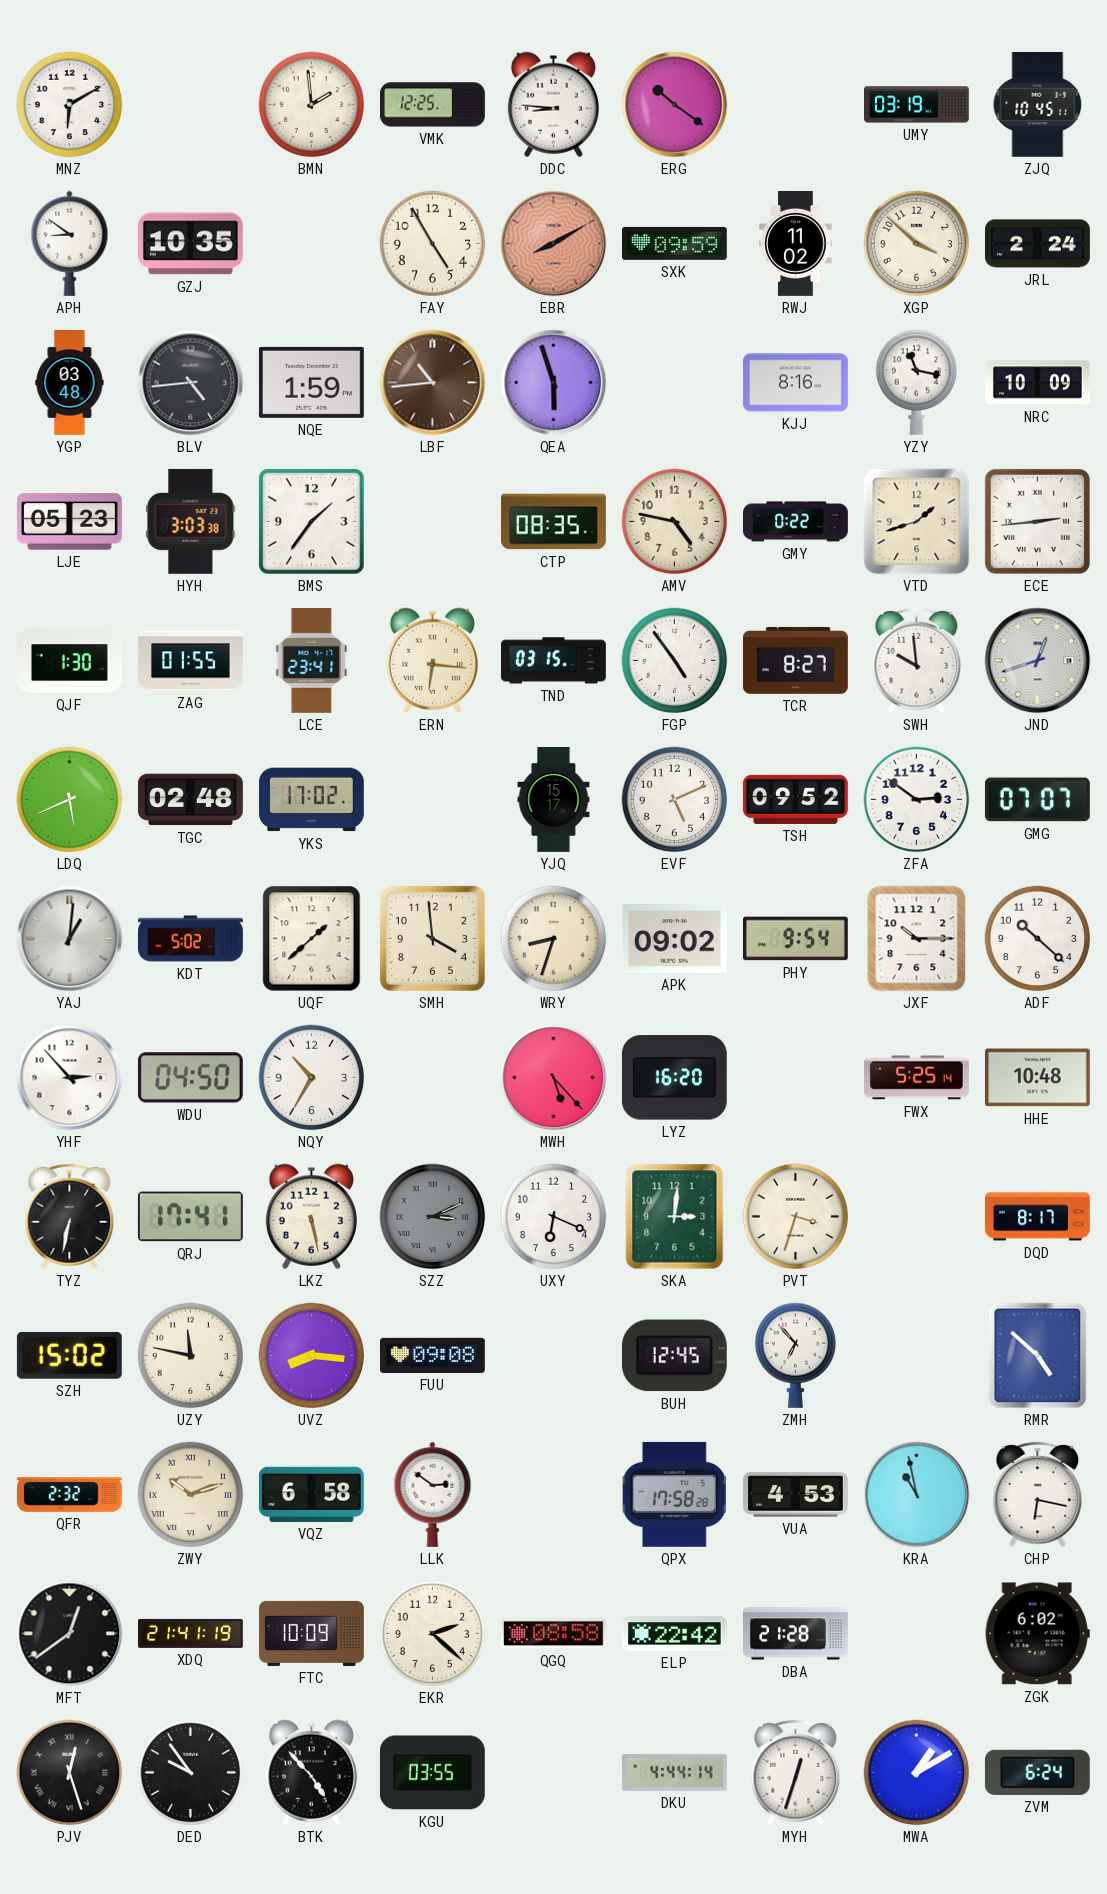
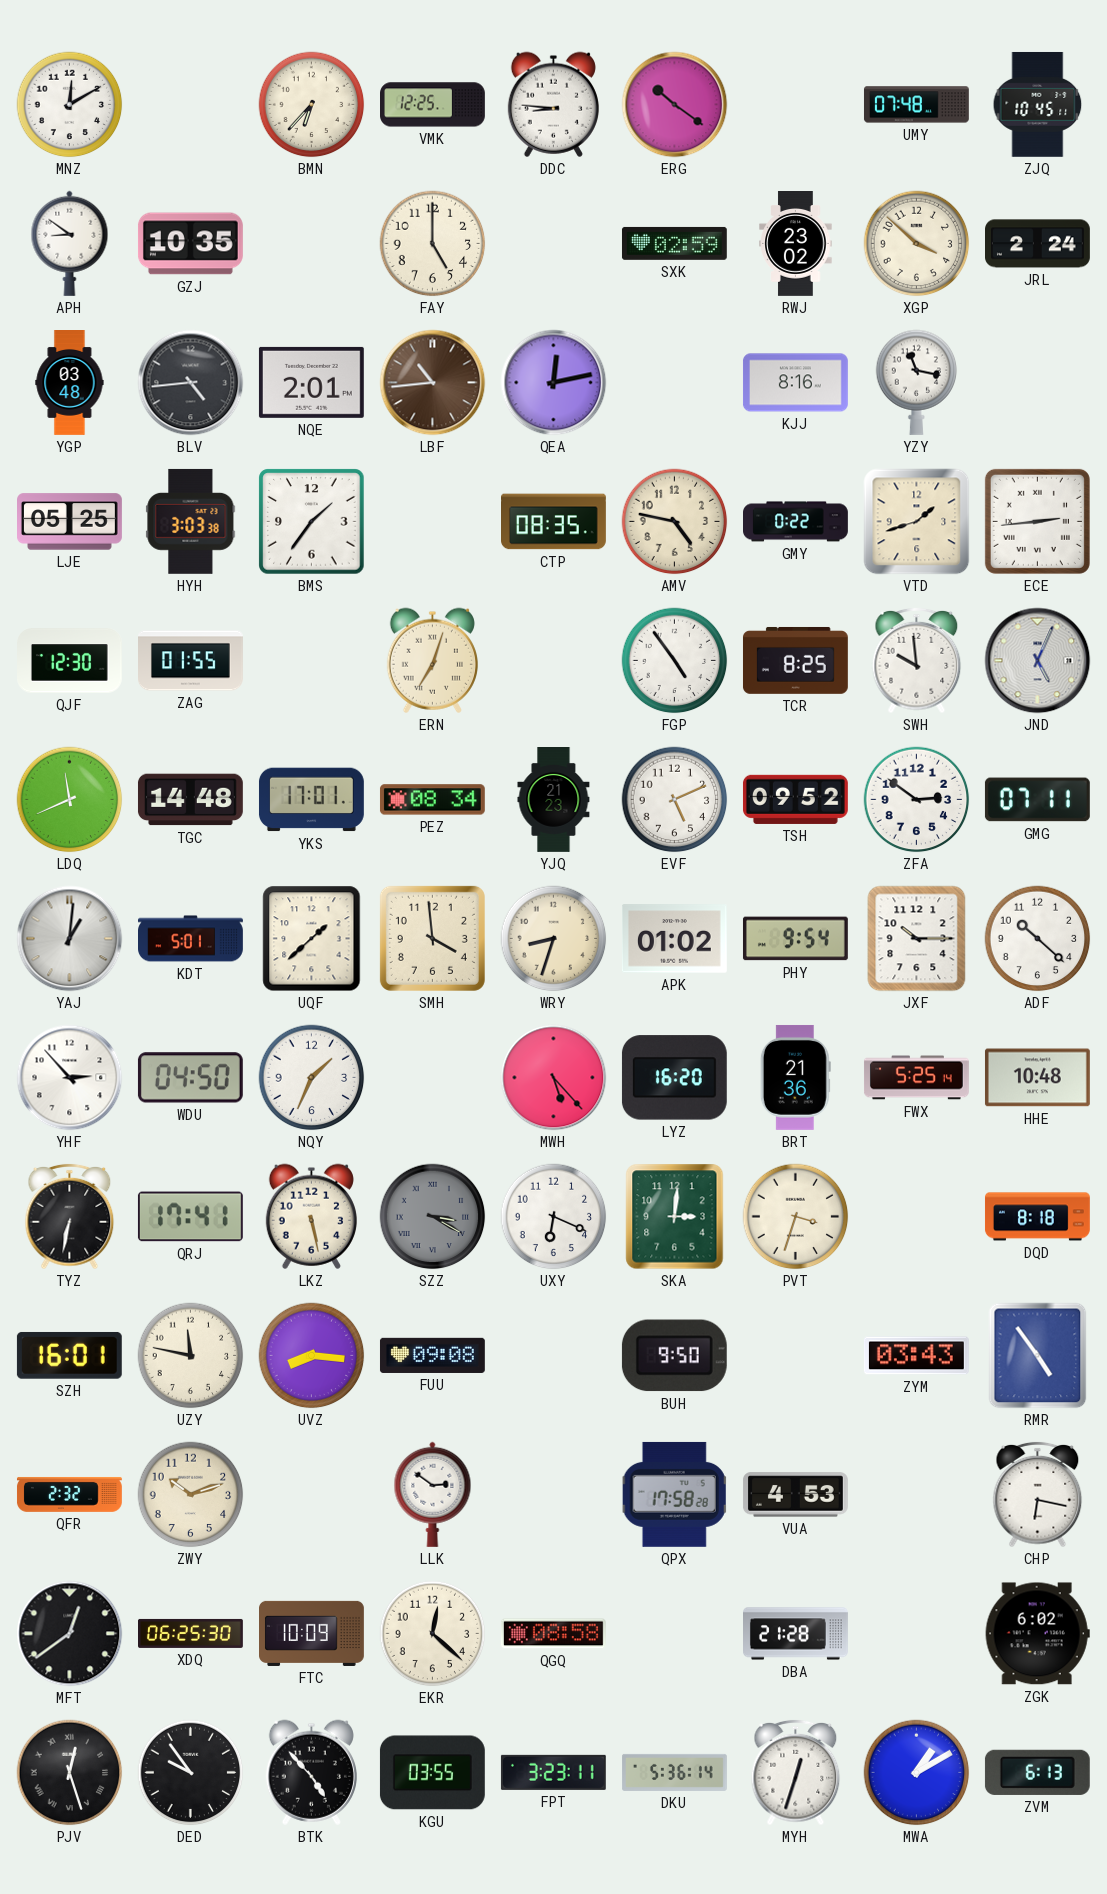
MNZ: 6:10 -> 12:10 (70, 105)
BMN: 1:59 -> 6:37 (312, 105)
UMY: 03:19 -> 07:48 (916, 105)
FAY: 4:55 -> 5:00 (433, 244)
EBR: 8:10 -> none (554, 244)
SXK: 09:59 -> 02:59 (674, 243)
RWJ: 11:02 -> 23:02 (796, 244)
NQE: 1:59 -> 2:01 (311, 382)
QEA: 5:57 -> 12:13 (554, 383)
NRC: 10:09 -> none (1037, 383)
LJE: 05:23 -> 05:25 (70, 522)
QJF: 1:30 -> 12:30 (70, 661)
LCE: 23:41 -> none (312, 660)
ERN: 6:16 -> 7:03 (432, 660)
TND: 03:15 -> none (553, 661)
TCR: 8:27 -> 8:25 (795, 661)
JND: 12:42 -> 5:04 (1038, 661)
LDQ: 5:41 -> 11:41 (70, 800)
TGC: 02:48 -> 14:48 (190, 800)
YKS: 17:02 -> 17:01 (311, 800)
PEZ: none -> 08:34 (432, 800)
YJQ: 15:17 -> 21:23 (554, 800)
GMG: 07:07 -> 07:11 (1037, 800)
KDT: 5:02 -> 5:01 (191, 939)
APK: 09:02 -> 01:02 (674, 939)
NQY: 10:35 -> 1:34 (312, 1078)
BRT: none -> 21:36 (795, 1077)
SZZ: 3:11 -> 3:20 (433, 1217)
DQD: 8:17 -> 8:18 (1037, 1217)
SZH: 15:02 -> 16:01 (69, 1355)
BUH: 12:45 -> 9:50 (674, 1356)
ZMH: 6:53 -> none (796, 1355)
ZYM: none -> 03:43 (916, 1356)
RMR: 4:52 -> 4:54 (1038, 1356)
ZWY numerals: Roman -> Arabic (191, 1495)
VQZ: 6:58 -> none (311, 1494)
KRA: 10:58 -> none (917, 1495)
XDQ: 21:41 -> 06:25 (191, 1633)
EKR: 2:22 -> 12:22 (433, 1634)
ELP: 22:42 -> none (674, 1634)
FPT: none -> 3:23 (553, 1772)
DKU: 4:44 -> 5:36 (675, 1772)
ZVM: 6:24 -> 6:13 (1037, 1772)
